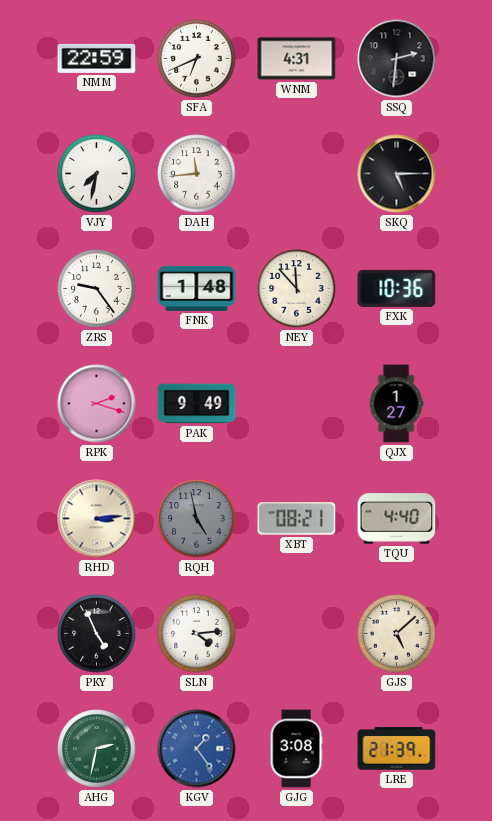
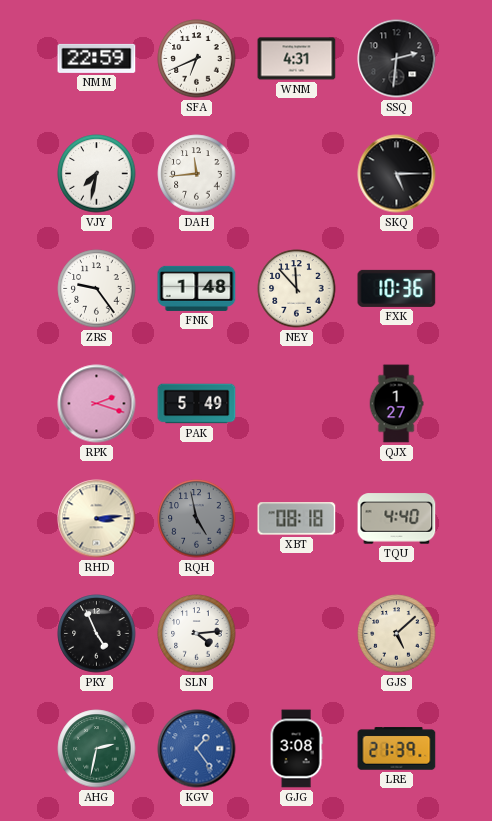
PAK: 9:49 -> 5:49 (197, 404)
XBT: 08:21 -> 08:18 (297, 519)
